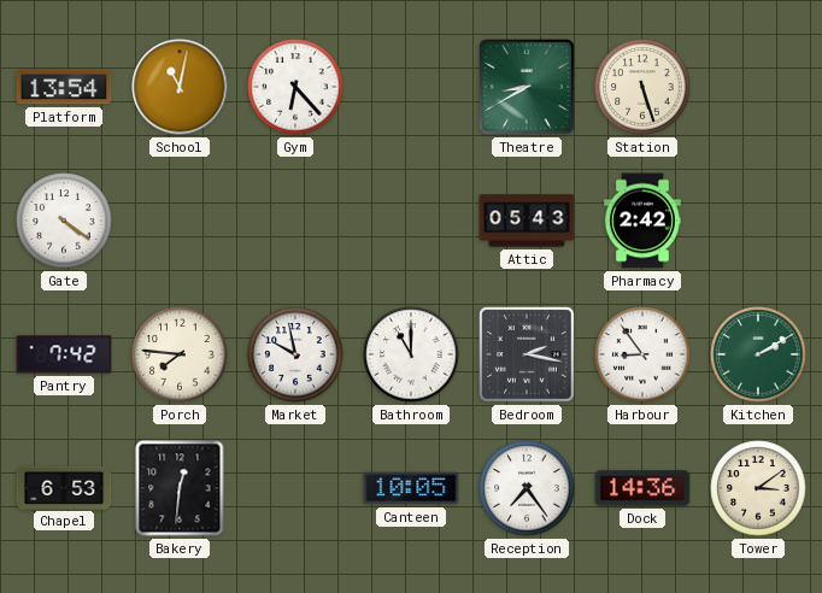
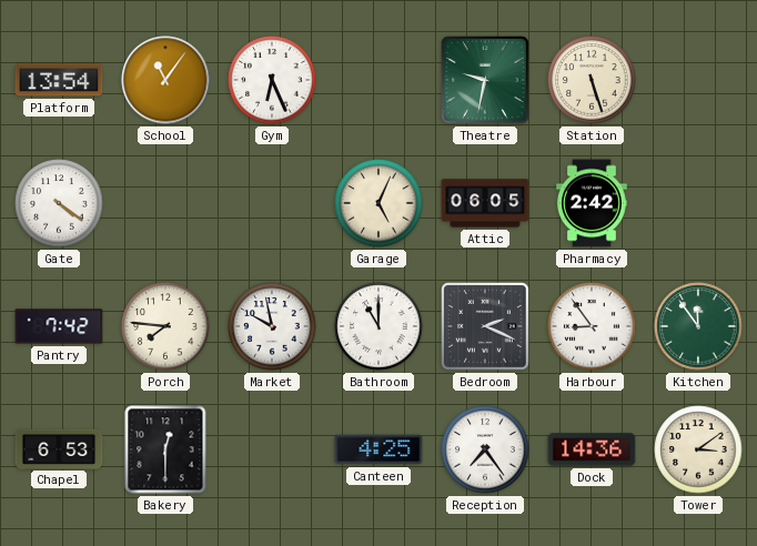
School: 11:02 -> 11:06 (165, 80)
Gym: 6:23 -> 6:26 (272, 80)
Theatre: 8:40 -> 9:32 (486, 81)
Garage: none -> 5:04 (378, 203)
Attic: 05:43 -> 06:05 (485, 203)
Bedroom: 2:17 -> 2:19 (486, 327)
Kitchen: 2:10 -> 11:54 (698, 326)
Bakery: 12:31 -> 12:30 (165, 449)
Canteen: 10:05 -> 4:25 (378, 449)
